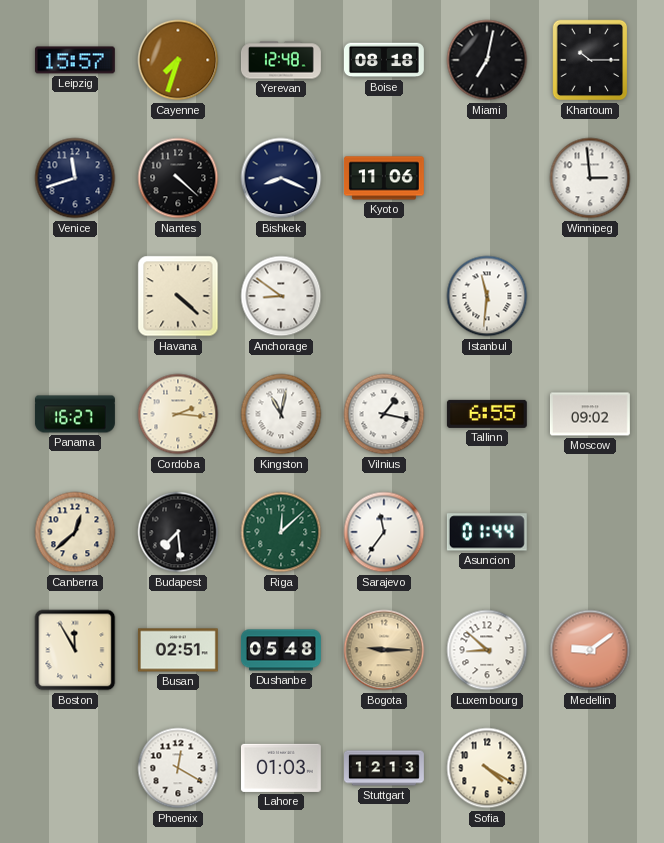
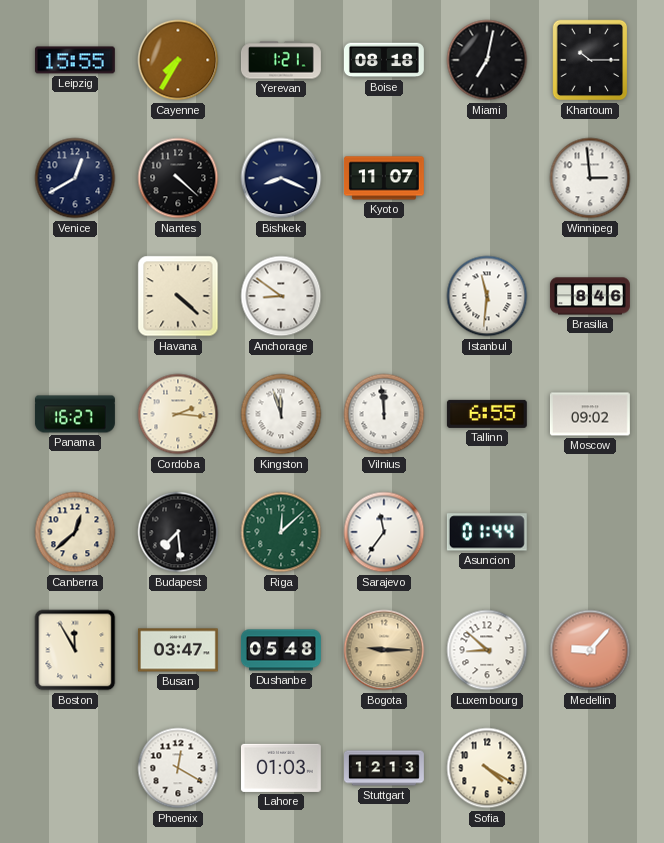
Leipzig: 15:57 -> 15:55 (75, 60)
Cayenne: 7:33 -> 7:35 (178, 60)
Yerevan: 12:48 -> 1:21 (281, 60)
Venice: 11:42 -> 12:40 (75, 178)
Kyoto: 11:06 -> 11:07 (384, 178)
Brasilia: none -> 8:46 (590, 296)
Kingston: 11:02 -> 11:57 (281, 414)
Vilnius: 1:17 -> 11:59 (384, 414)
Busan: 02:51 -> 03:47 (178, 650)
Medellin: 9:09 -> 9:07 (590, 650)
